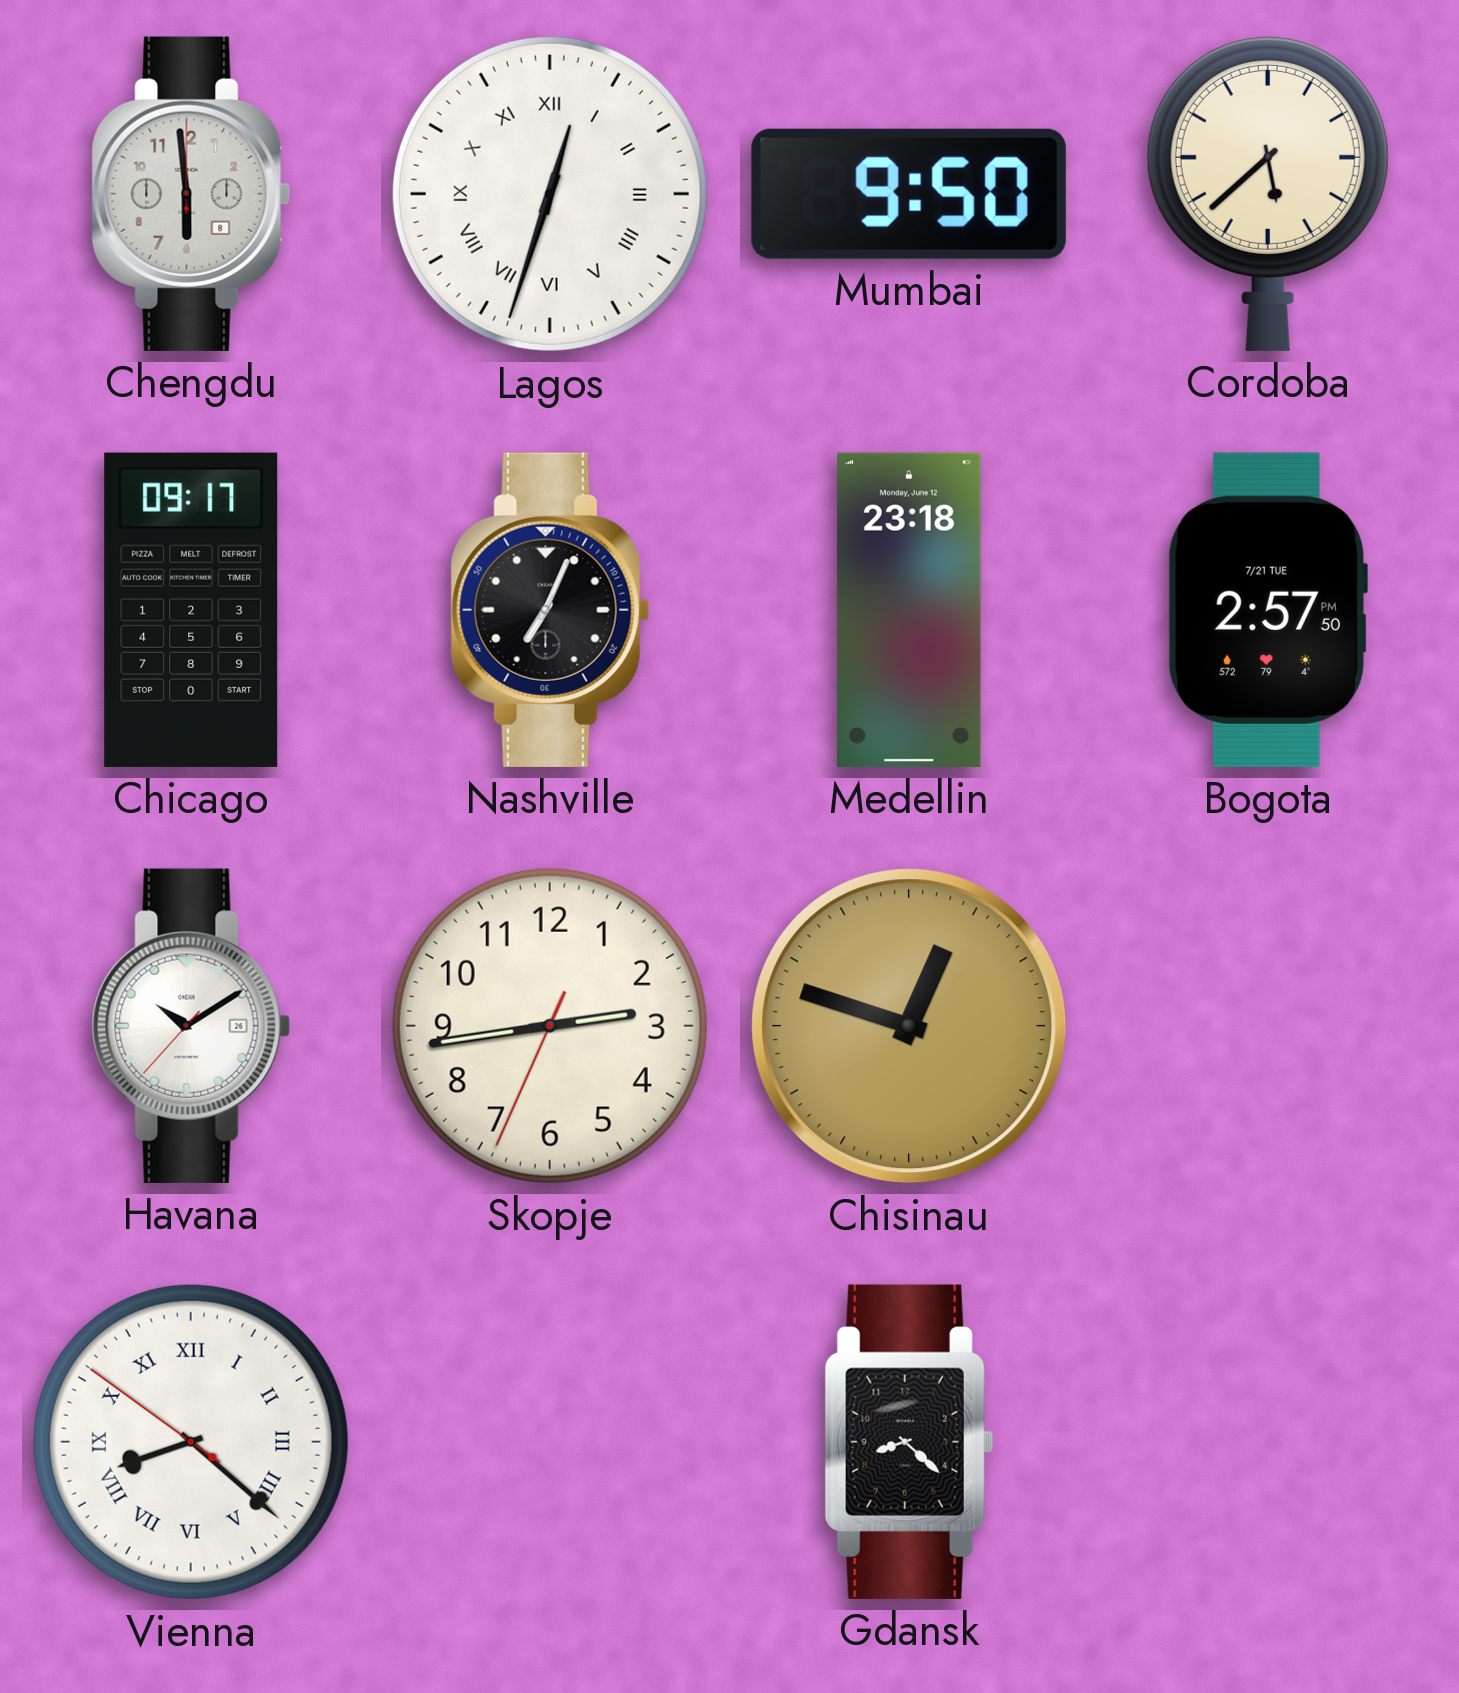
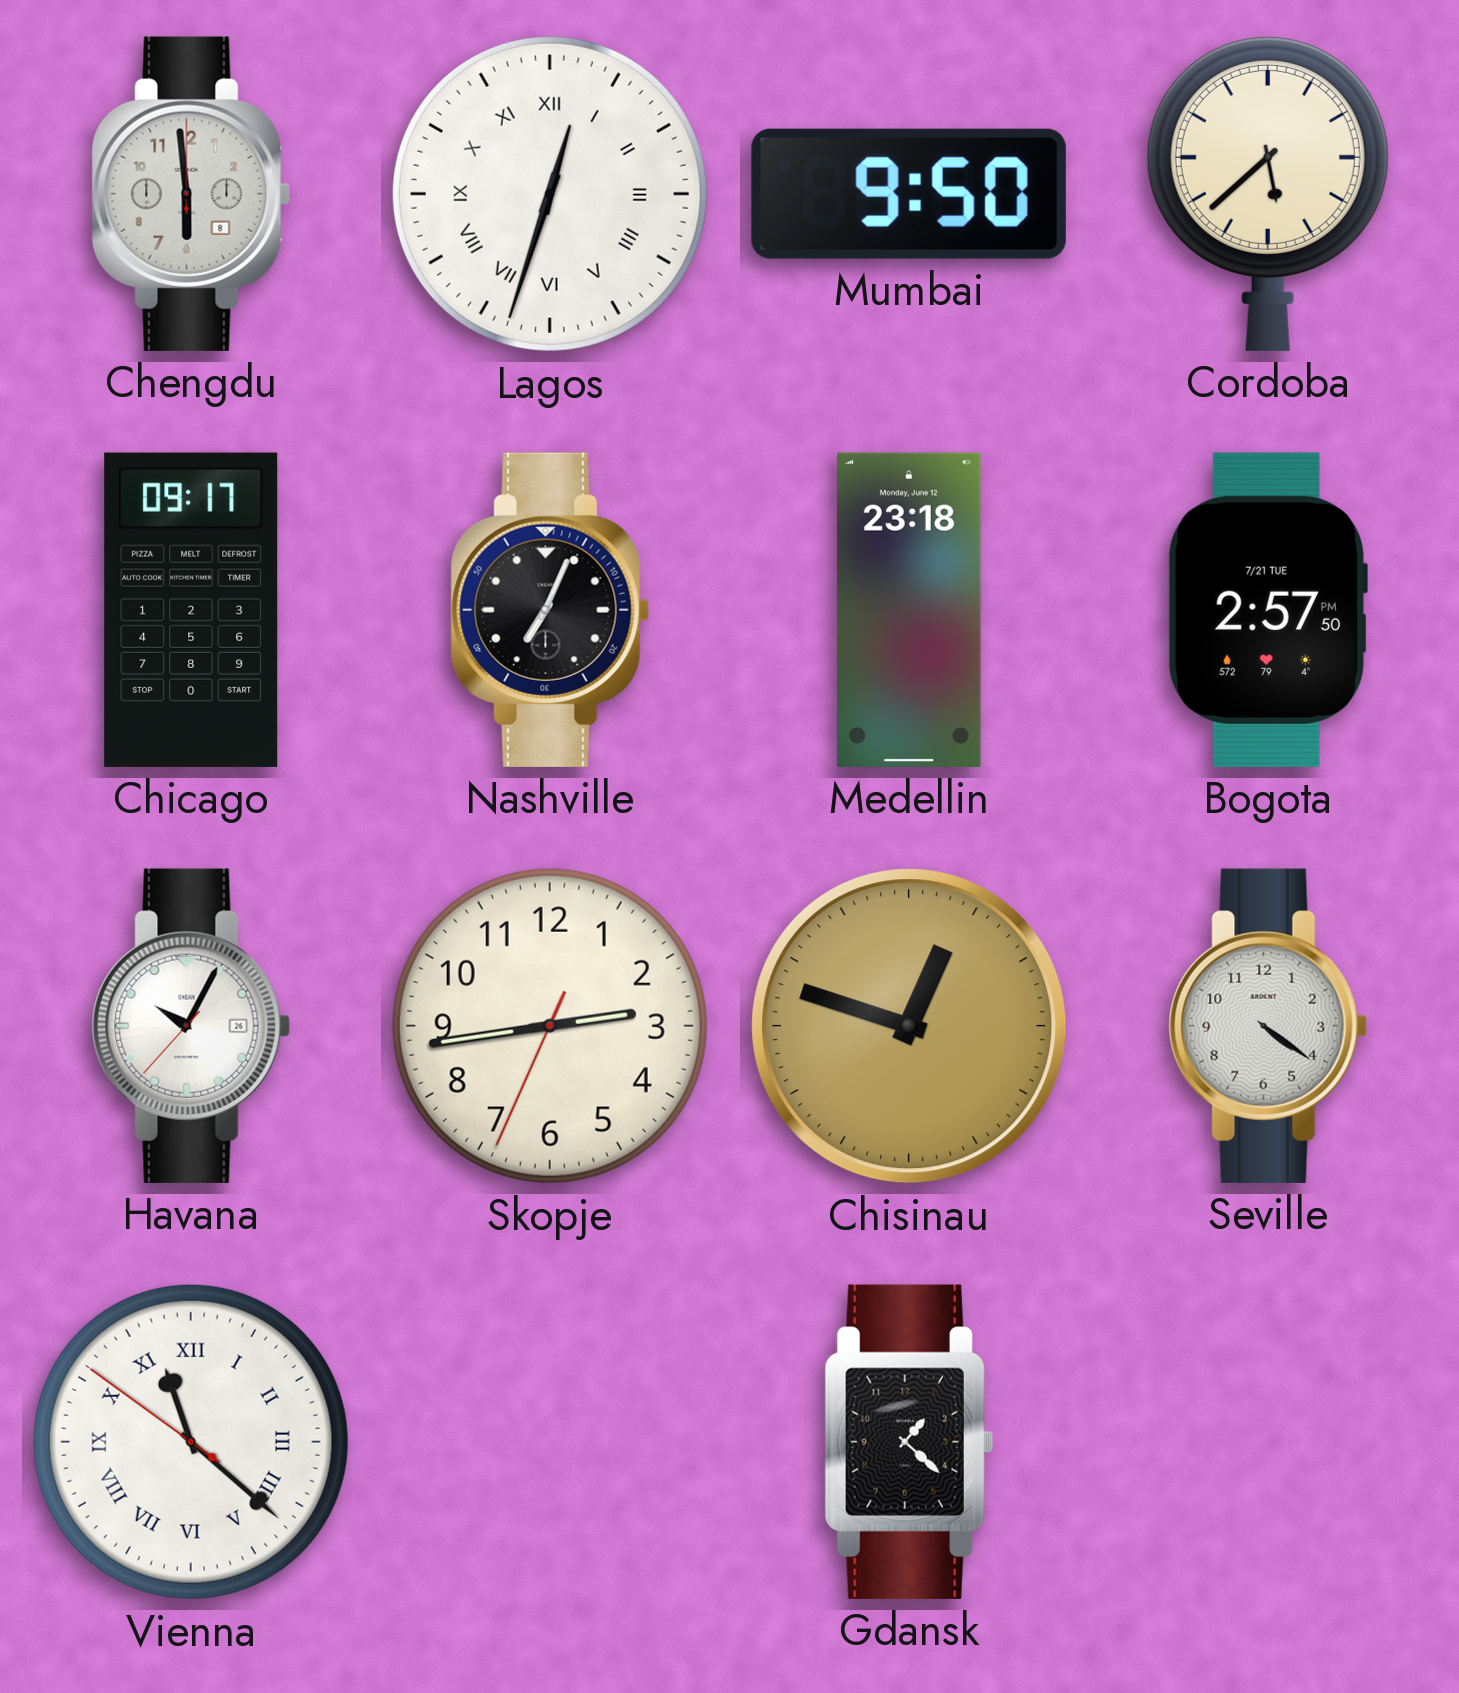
Havana: 10:09 -> 10:04 (191, 1026)
Seville: none -> 4:21 (1268, 1026)
Vienna: 8:21 -> 11:21 (191, 1442)
Gdansk: 8:22 -> 1:22 (909, 1442)
